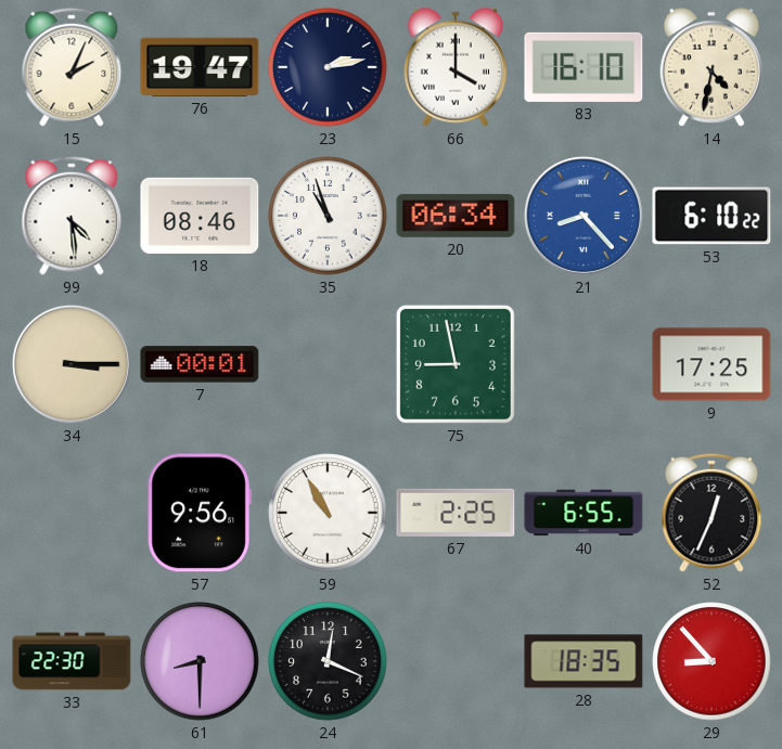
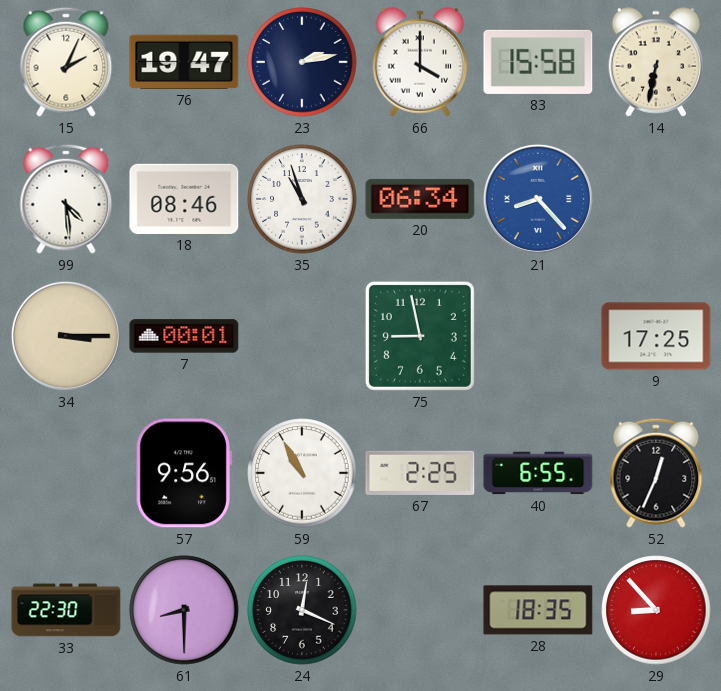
83: 16:10 -> 15:58 (538, 62)
14: 4:32 -> 6:32 (656, 62)
53: 6:10 -> none (712, 216)
